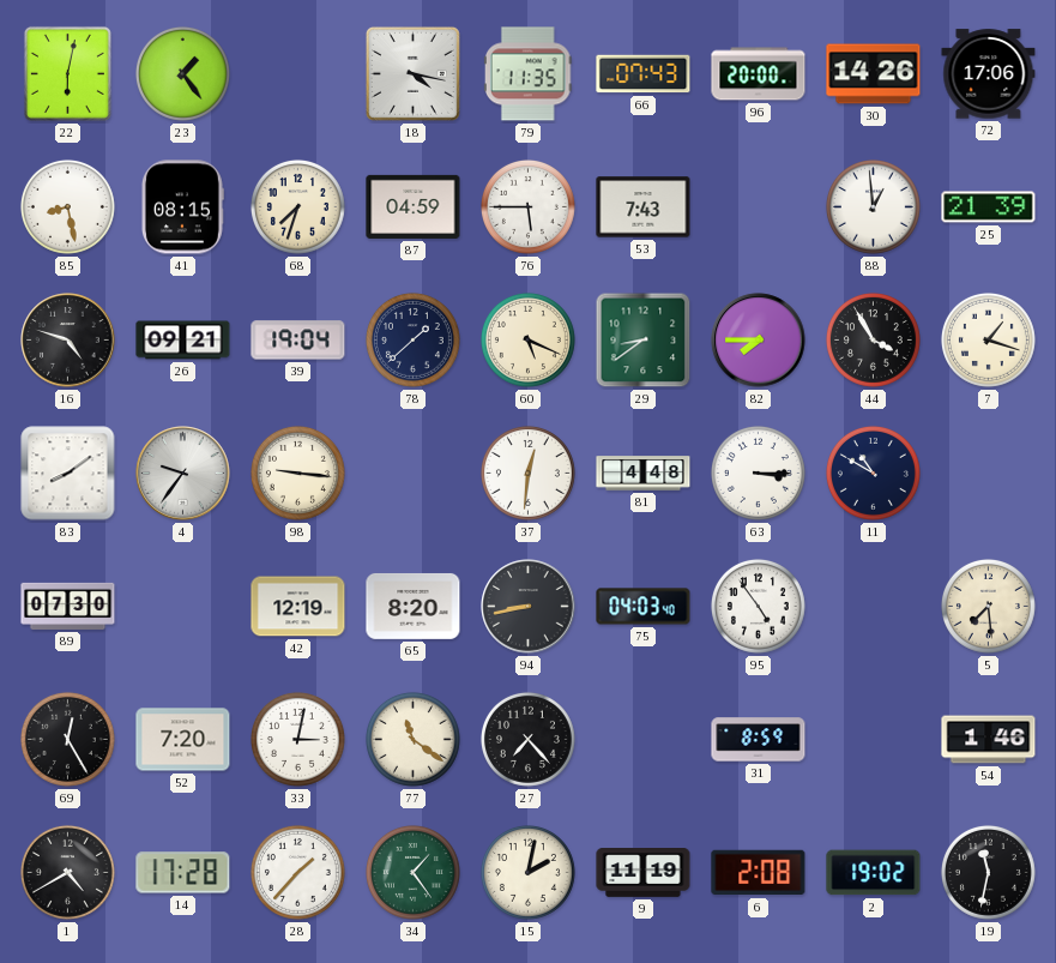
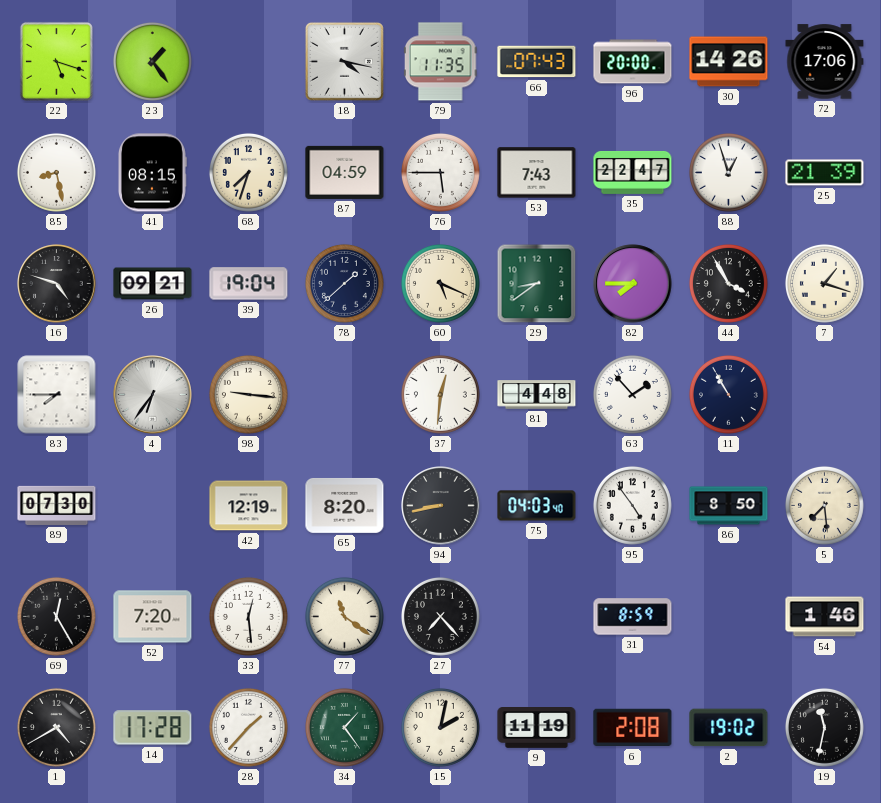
22: 6:02 -> 5:18 (56, 61)
35: none -> 22:47 (633, 172)
88: 12:59 -> 12:57 (728, 172)
83: 8:09 -> 7:45 (57, 395)
4: 9:36 -> 6:36 (153, 395)
63: 3:15 -> 1:53 (632, 394)
11: 10:50 -> 10:55 (728, 394)
86: none -> 8:50 (729, 506)
33: 3:02 -> 12:29 (248, 616)
